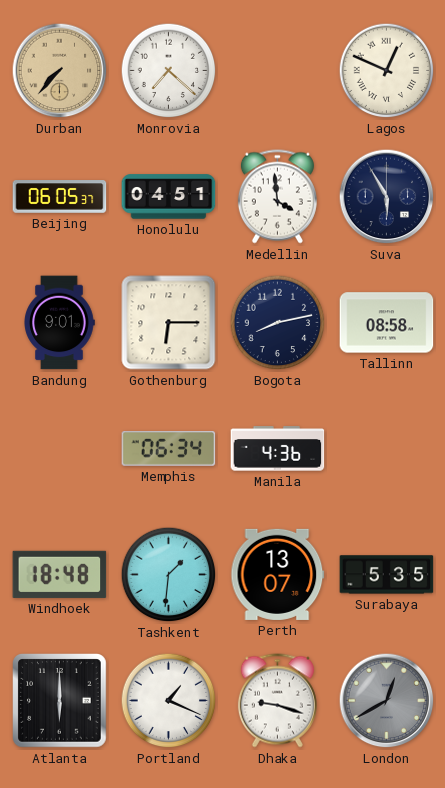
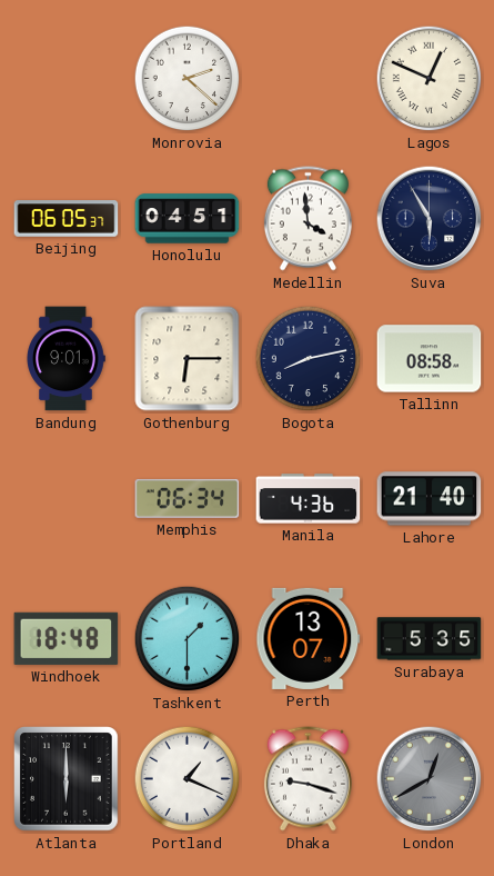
Durban: 7:37 -> none (60, 71)
Monrovia: 7:22 -> 2:22 (188, 79)
Lahore: none -> 21:40 (430, 499)
Tashkent: 1:31 -> 1:30 (188, 639)
